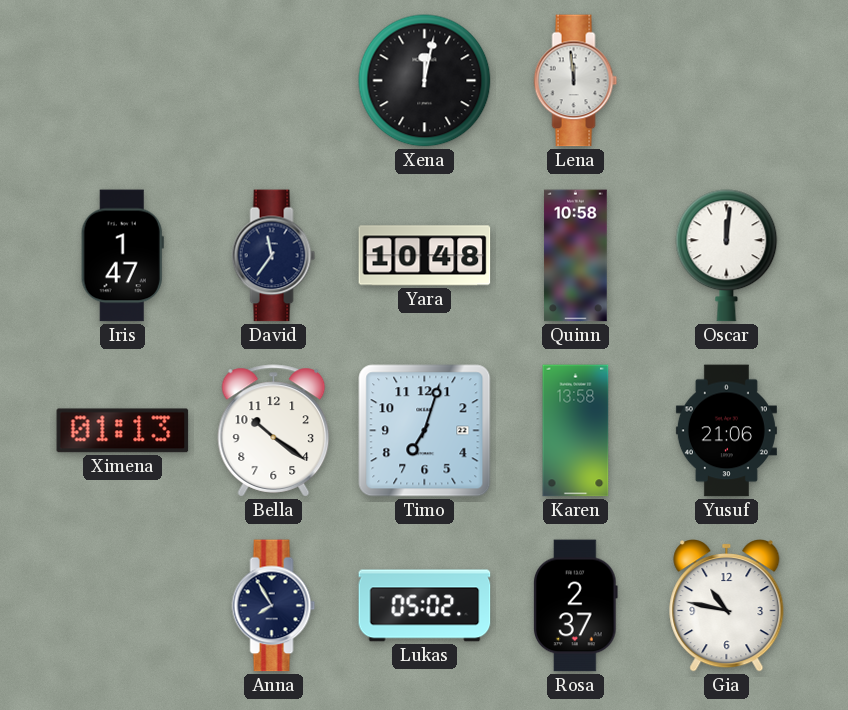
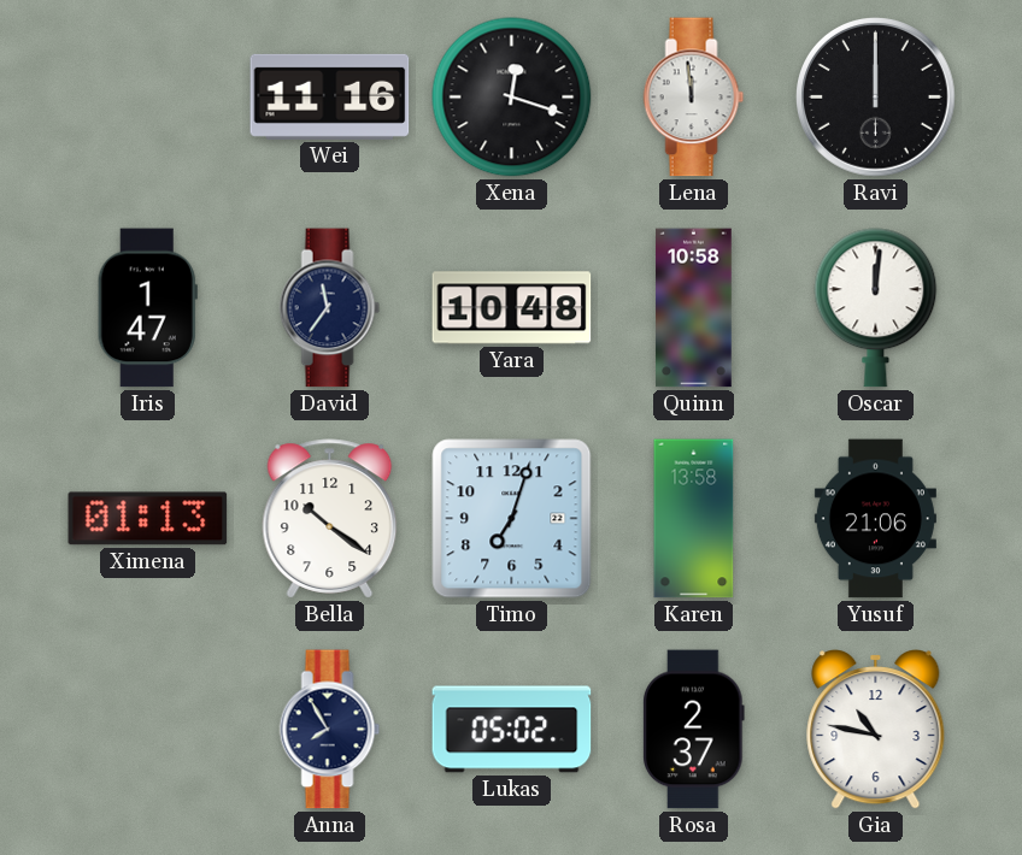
Wei: none -> 11:16 (330, 96)
Xena: 12:02 -> 12:18 (512, 98)
Ravi: none -> 12:00 (876, 98)
